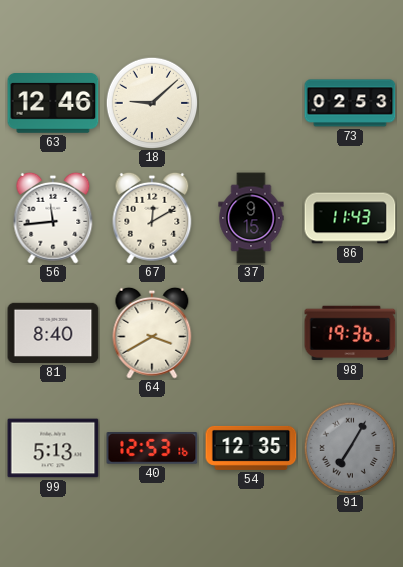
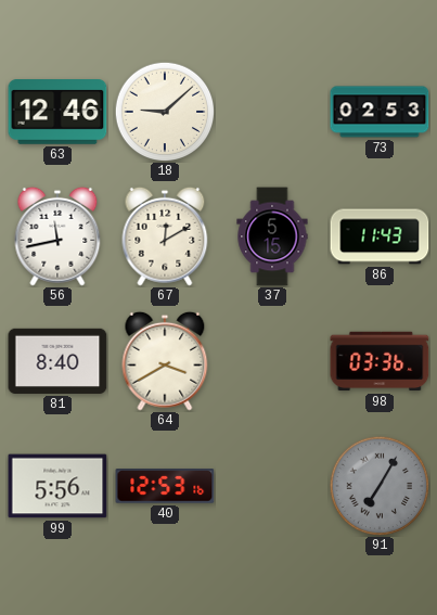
56: 11:44 -> 11:43 (57, 236)
37: 9:15 -> 5:15 (272, 236)
98: 19:36 -> 03:36 (380, 361)
99: 5:13 -> 5:56 (57, 486)
54: 12:35 -> none (251, 448)
